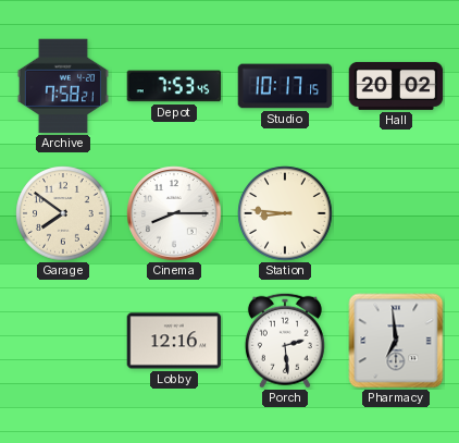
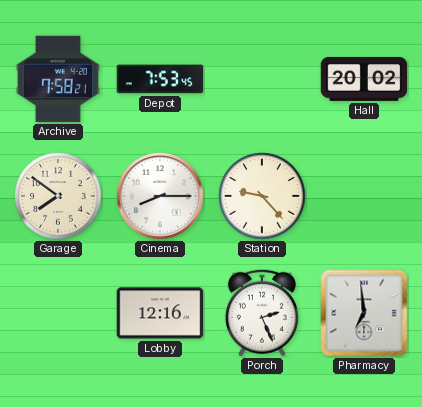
Studio: 10:17 -> none (285, 86)
Station: 8:46 -> 9:23 (262, 196)
Porch: 2:29 -> 2:26 (262, 313)
